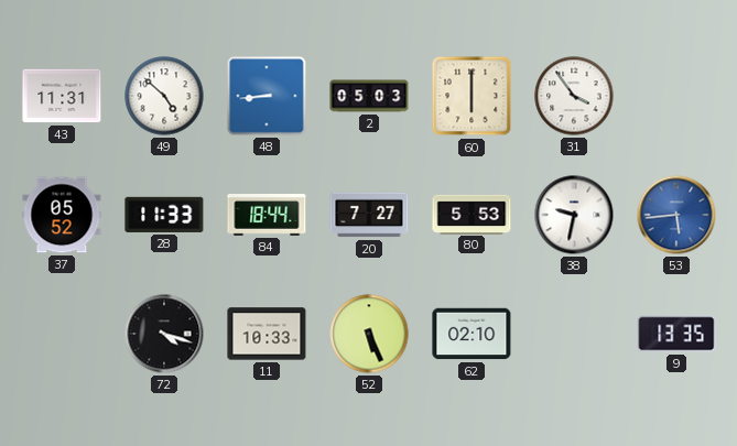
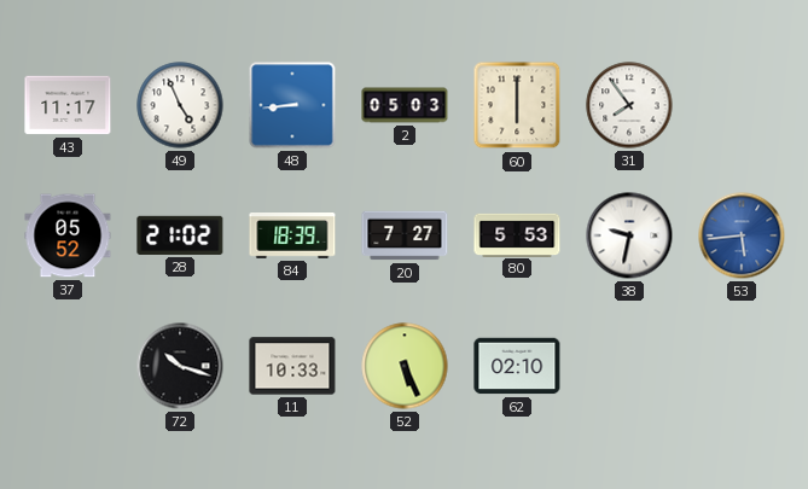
43: 11:31 -> 11:17 (68, 105)
49: 4:52 -> 4:56 (180, 105)
31: 3:54 -> 7:54 (629, 105)
28: 11:33 -> 21:02 (180, 235)
84: 18:44 -> 18:39 (292, 237)
72: 4:18 -> 10:18 (180, 366)
9: 13:35 -> none (676, 334)
